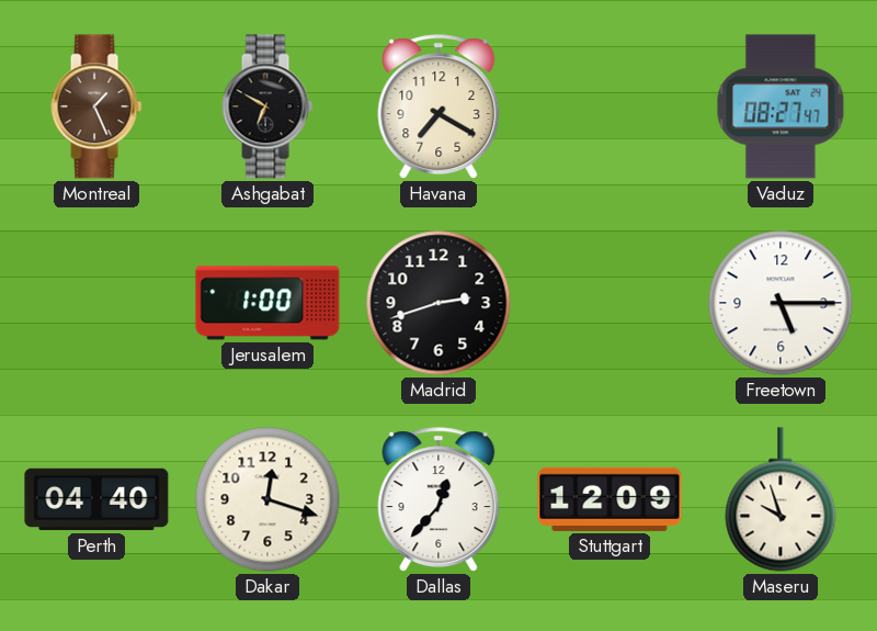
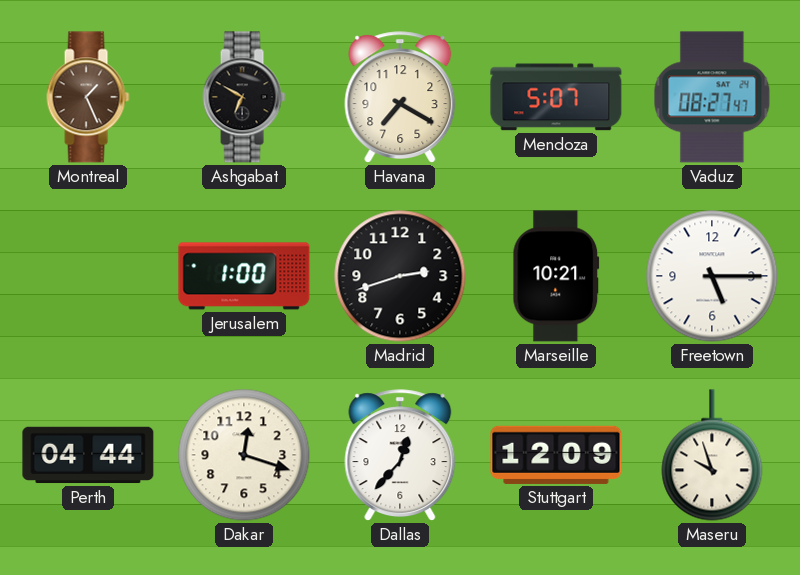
Mendoza: none -> 5:07 (556, 97)
Marseille: none -> 10:21 (556, 276)
Perth: 04:40 -> 04:44 (88, 455)
